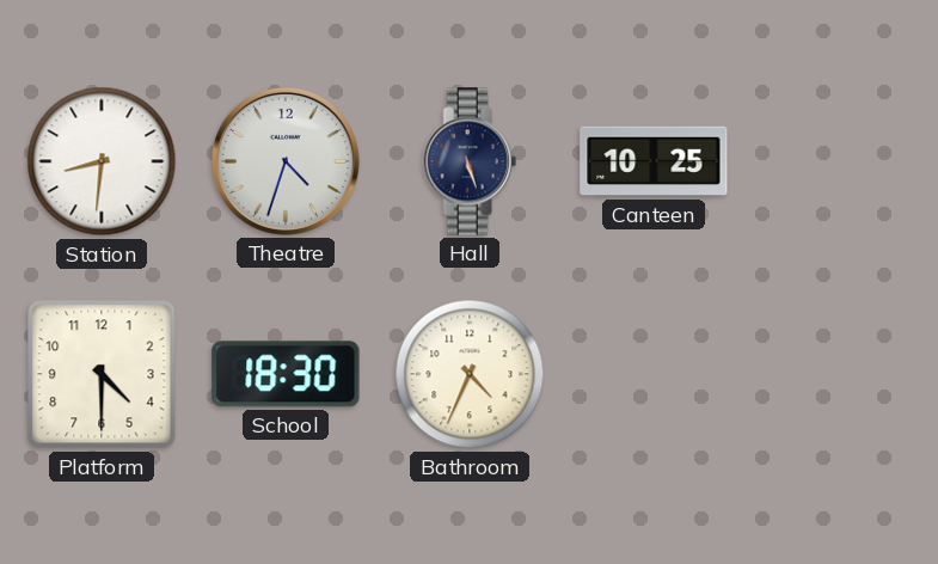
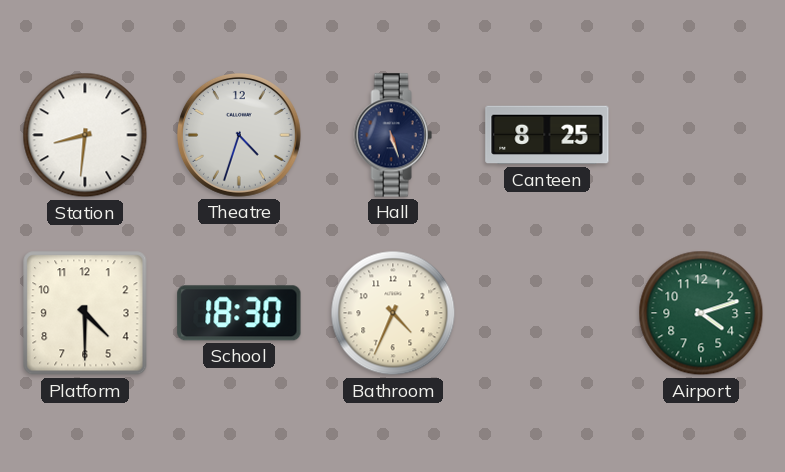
Canteen: 10:25 -> 8:25 (547, 135)
Airport: none -> 4:12 (701, 313)
